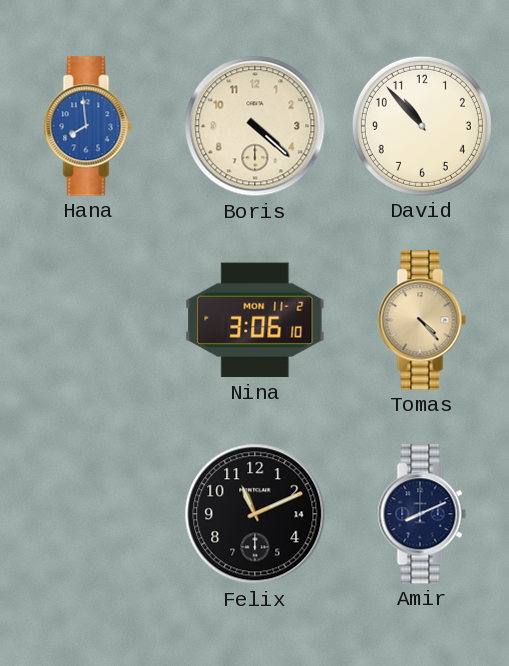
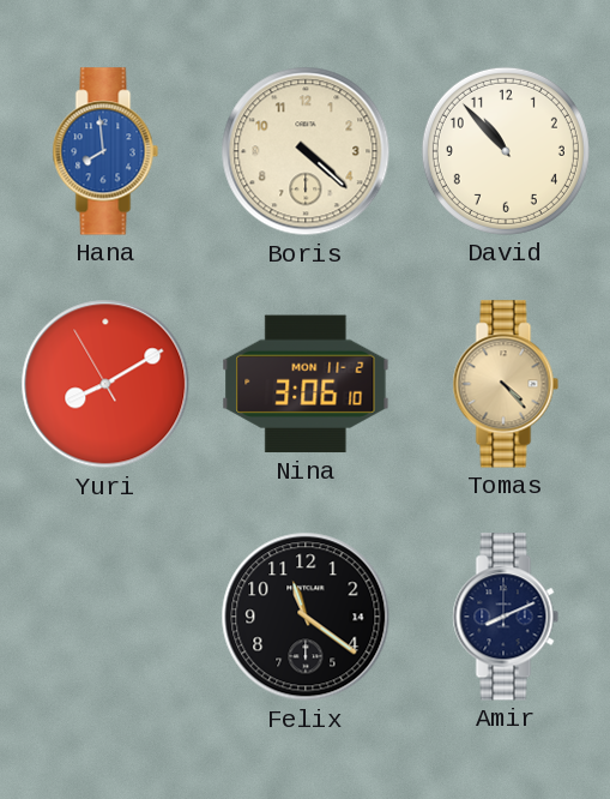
Yuri: none -> 8:09 (105, 384)
Felix: 11:11 -> 11:21 (306, 617)
